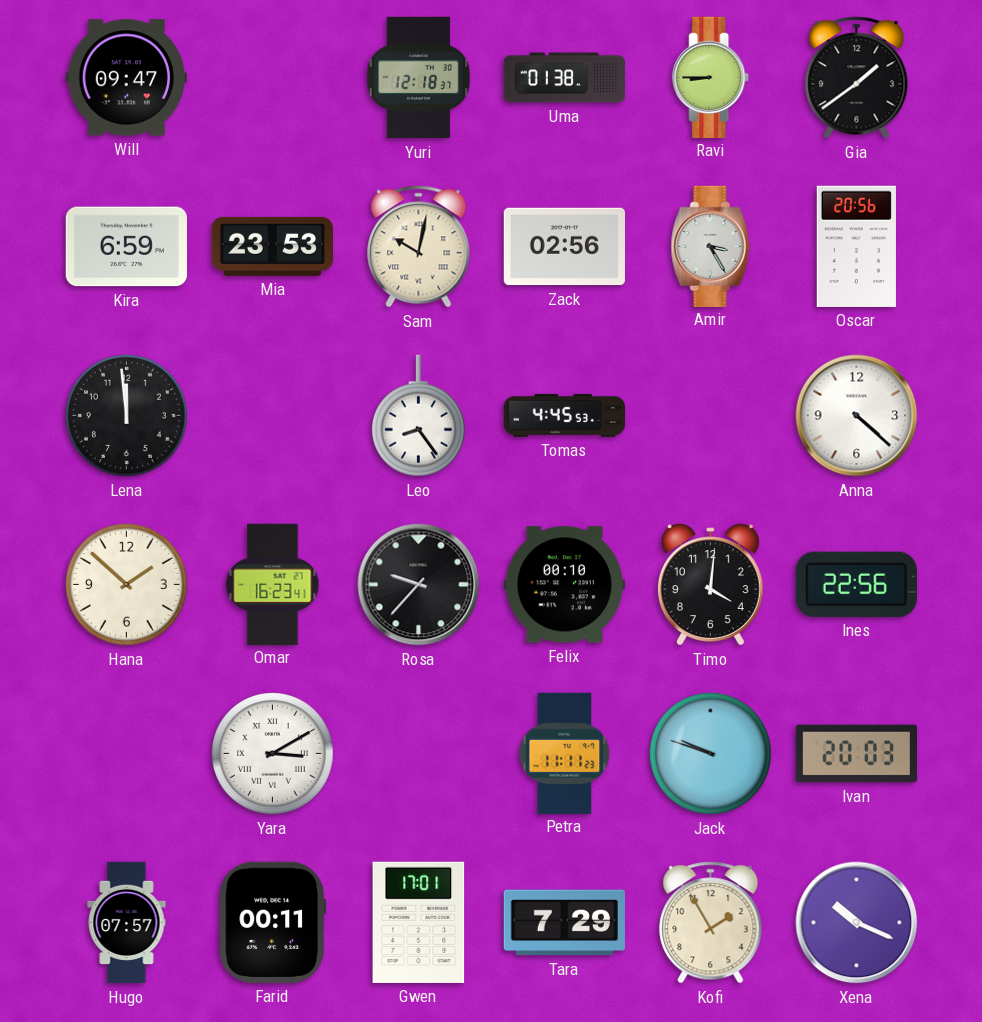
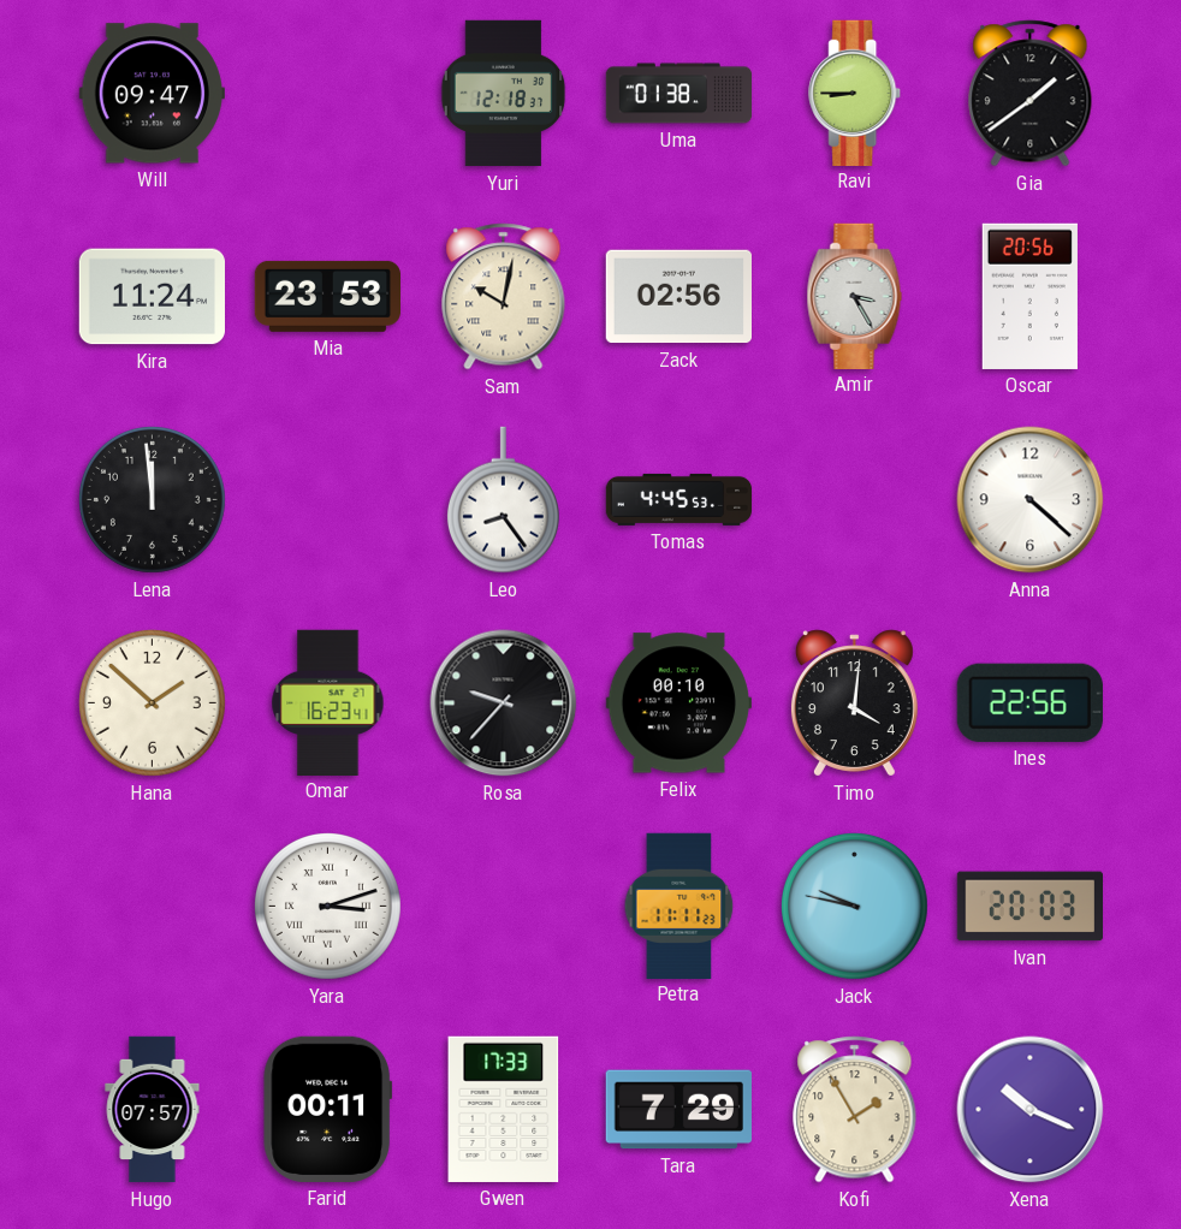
Kira: 6:59 -> 11:24 (152, 297)
Yara: 3:10 -> 3:12 (327, 906)
Jack: 9:48 -> 9:47 (854, 906)
Gwen: 17:01 -> 17:33 (504, 1109)
